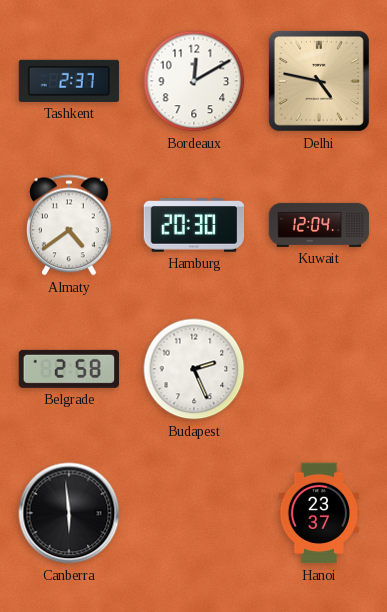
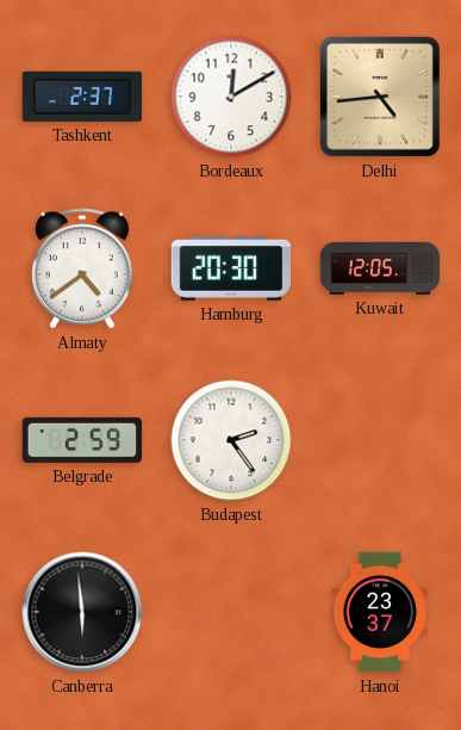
Delhi: 4:47 -> 4:44 (380, 97)
Kuwait: 12:04 -> 12:05 (380, 268)
Belgrade: 2:58 -> 2:59 (81, 440)
Budapest: 2:26 -> 2:24 (231, 440)
